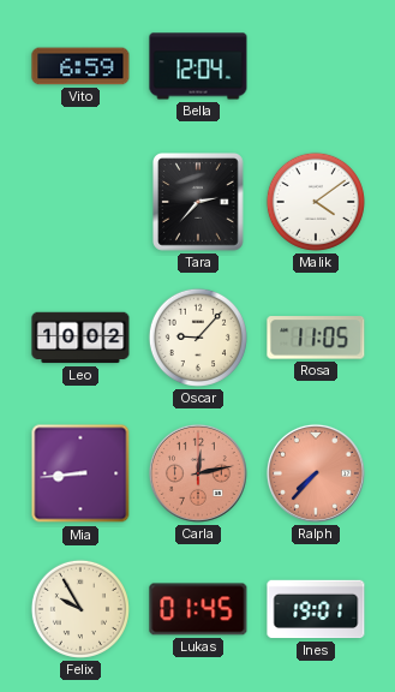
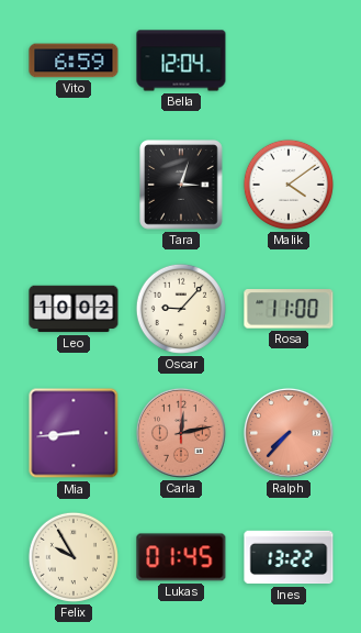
Tara: 2:37 -> 3:03 (182, 185)
Rosa: 11:05 -> 11:00 (289, 309)
Ines: 19:01 -> 13:22 (289, 557)
